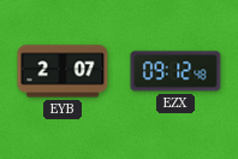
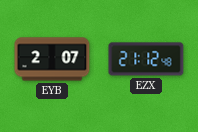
EZX: 09:12 -> 21:12 (146, 59)
